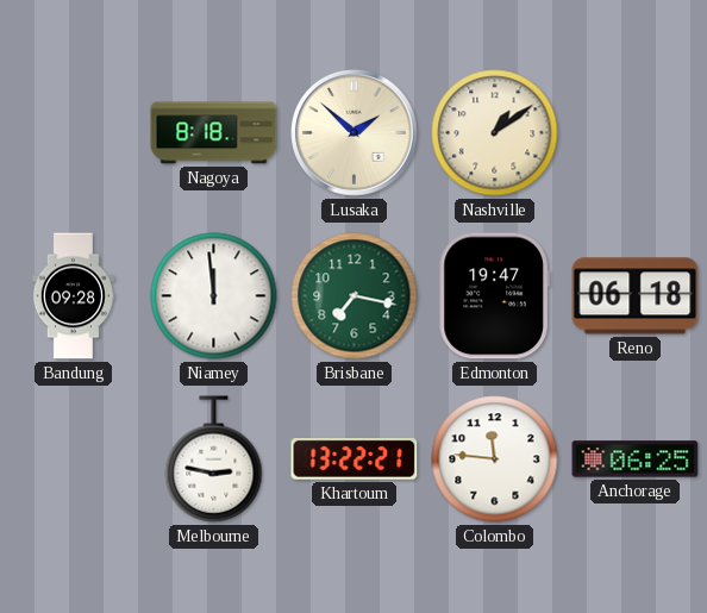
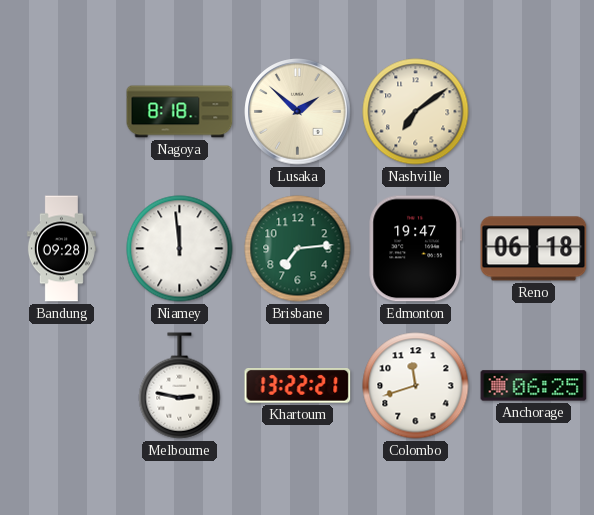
Nashville: 1:09 -> 7:09 (416, 112)
Brisbane: 7:17 -> 7:14 (298, 249)
Colombo: 11:46 -> 11:42 (416, 386)
